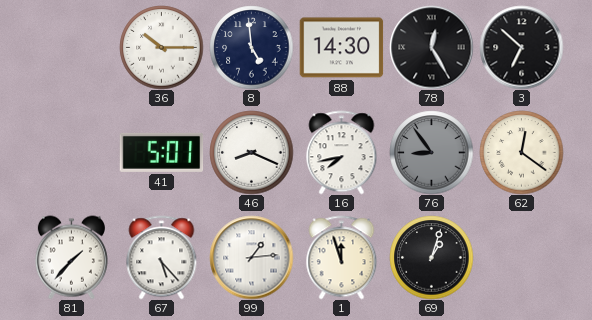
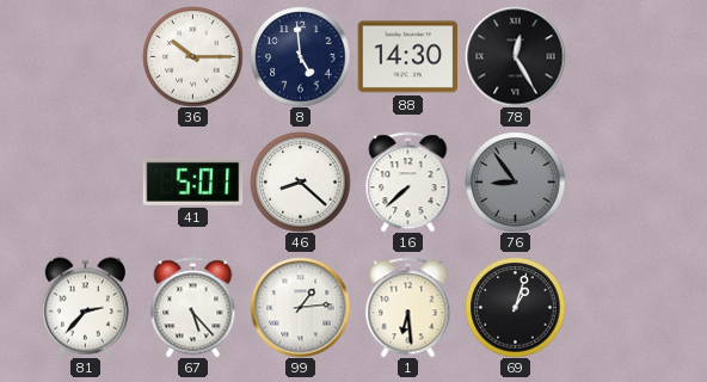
3: 6:52 -> none (521, 47)
46: 8:19 -> 8:22 (300, 181)
16: 7:43 -> 7:38 (408, 181)
62: 12:21 -> none (521, 152)
81: 1:37 -> 2:37 (85, 307)
1: 11:57 -> 6:29 (408, 307)
